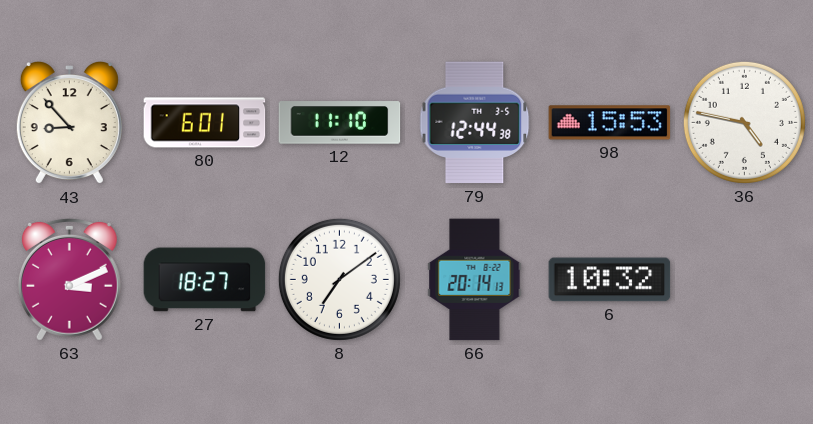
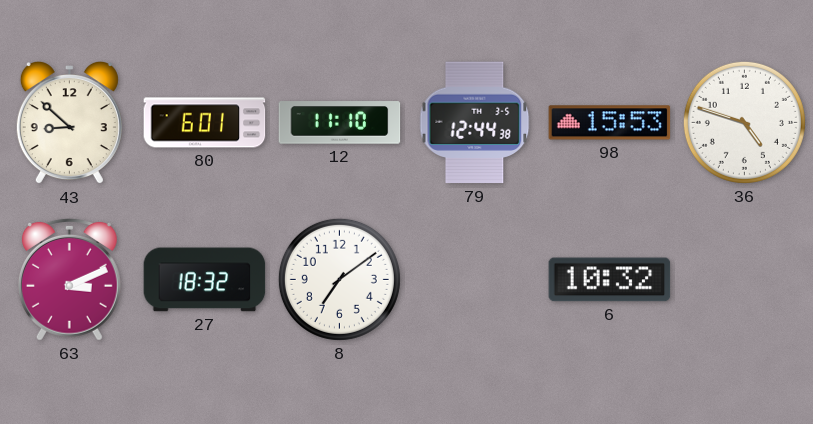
43: 8:53 -> 8:52 (69, 124)
36: 4:47 -> 4:48 (744, 122)
27: 18:27 -> 18:32 (205, 280)
66: 20:14 -> none (475, 280)
